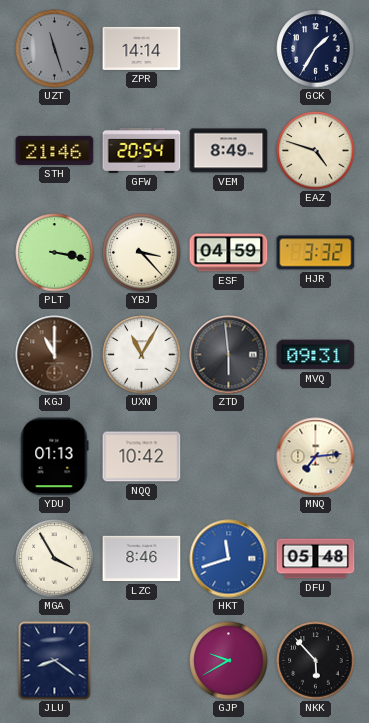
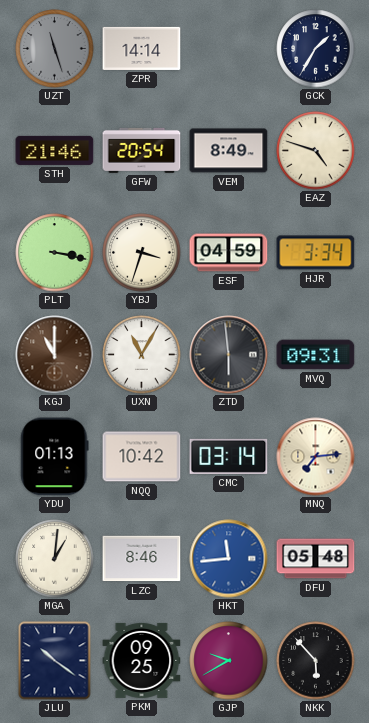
YBJ: 3:23 -> 3:33 (142, 253)
HJR: 3:32 -> 3:34 (316, 253)
CMC: none -> 03:14 (229, 456)
MGA: 3:55 -> 1:01 (55, 559)
HKT: 11:42 -> 11:44 (229, 559)
JLU: 8:21 -> 10:21 (55, 661)
PKM: none -> 09:25 (142, 660)
